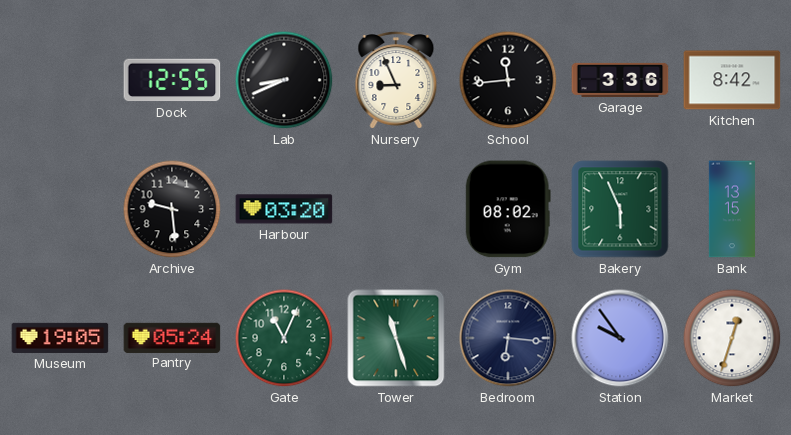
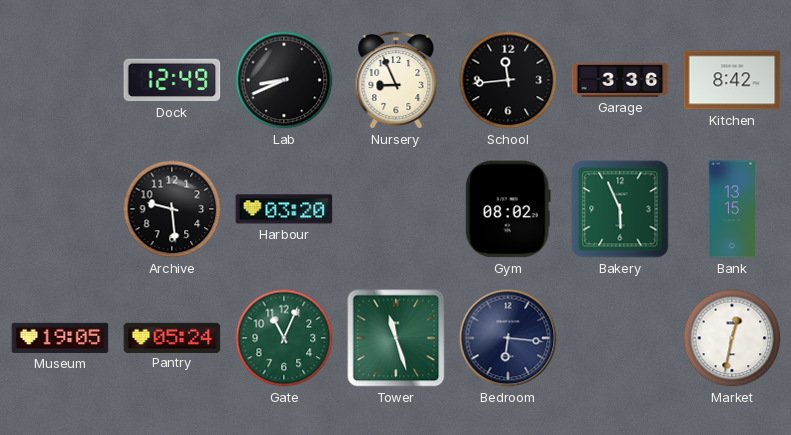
Dock: 12:55 -> 12:49 (172, 80)
Station: 9:54 -> none (620, 338)
Market: 12:33 -> 12:32 (732, 338)
